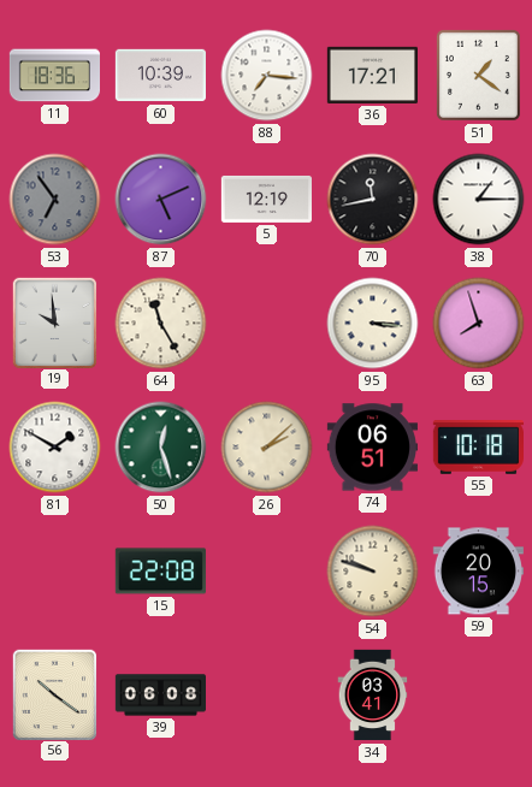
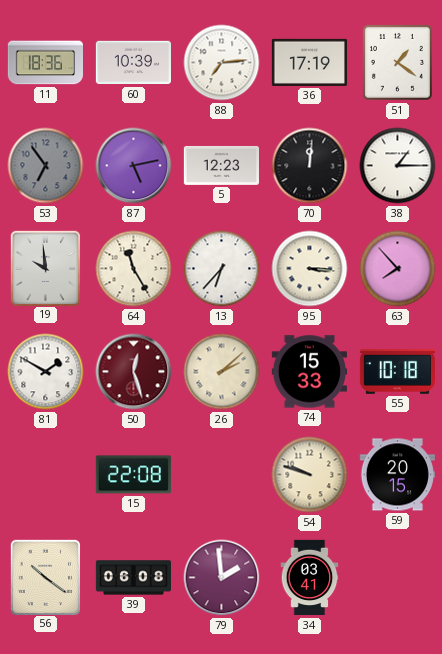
88: 7:16 -> 7:14 (222, 63)
36: 17:21 -> 17:19 (309, 62)
87: 5:11 -> 5:13 (134, 166)
5: 12:19 -> 12:23 (221, 165)
70: 11:43 -> 12:01 (310, 166)
13: none -> 6:37 (222, 269)
63: 7:57 -> 7:53 (398, 269)
50 dial: green -> burgundy (134, 372)
74: 06:51 -> 15:33 (309, 372)
79: none -> 1:59 (222, 578)
